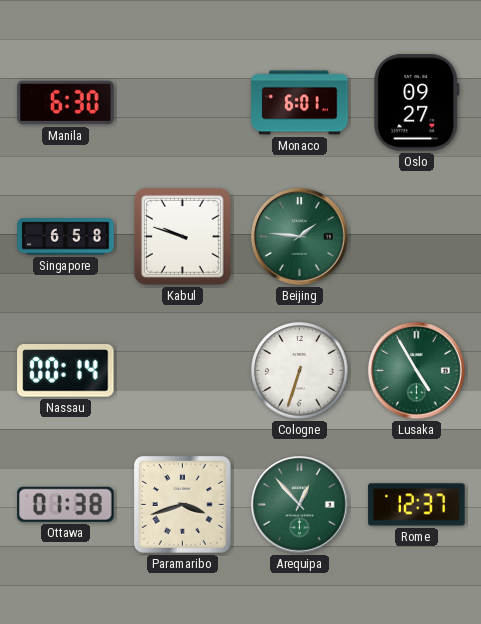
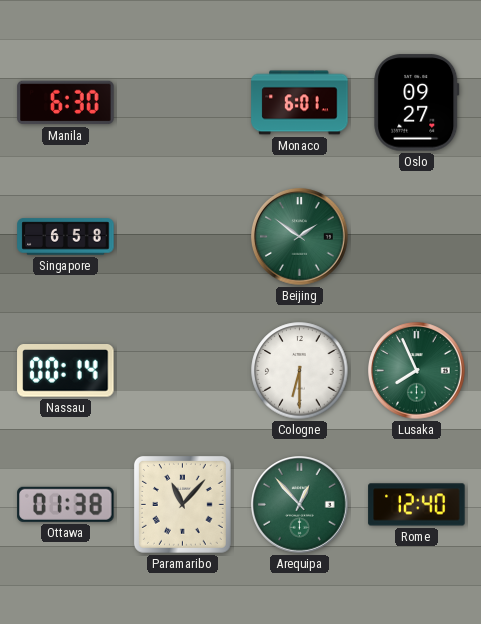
Kabul: 9:48 -> none (182, 236)
Beijing: 1:46 -> 1:51 (300, 237)
Cologne: 6:33 -> 6:30 (300, 371)
Lusaka: 4:55 -> 7:56 (417, 371)
Paramaribo: 3:42 -> 11:07 (182, 504)
Rome: 12:37 -> 12:40 (417, 505)
